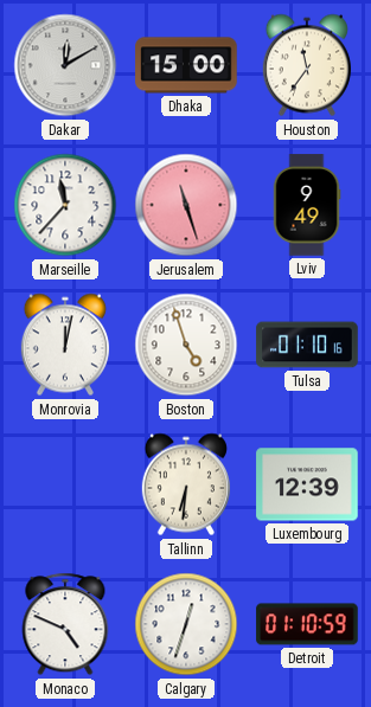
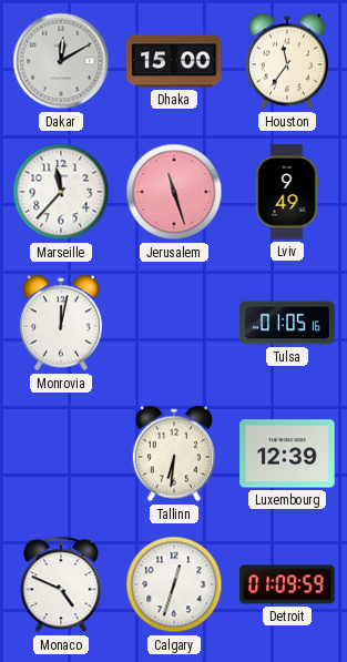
Boston: 4:57 -> none (186, 345)
Tulsa: 01:10 -> 01:05 (287, 323)
Detroit: 01:10 -> 01:09 (287, 584)
